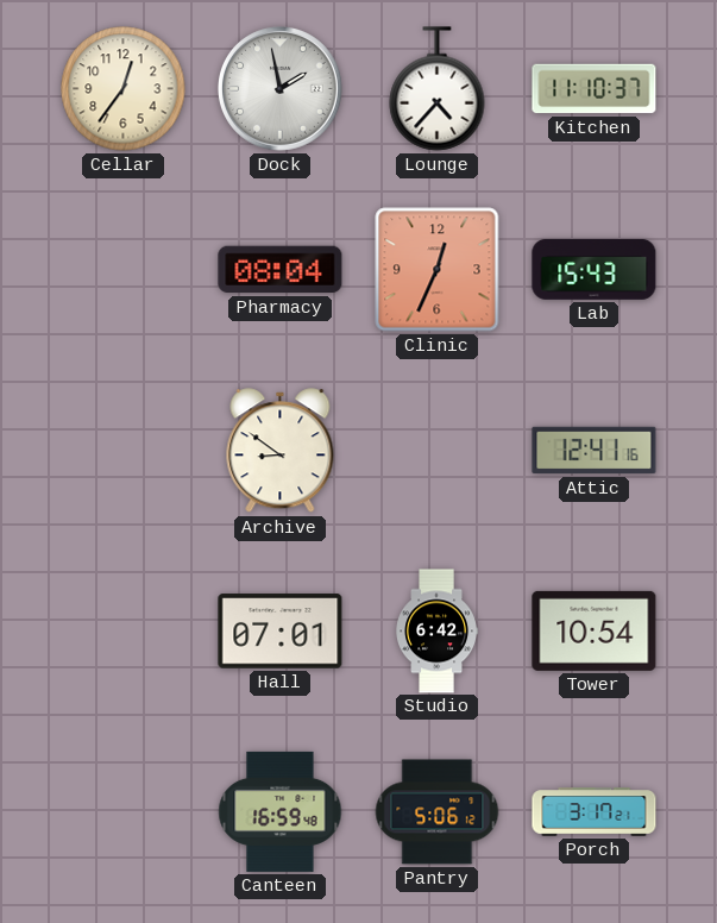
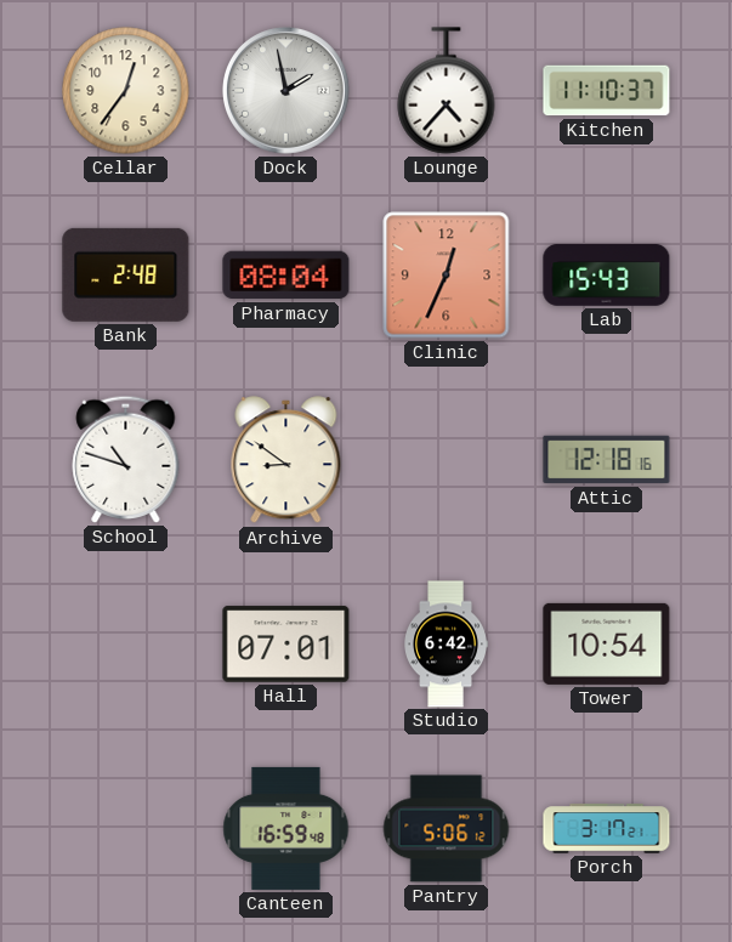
Bank: none -> 2:48 (126, 274)
School: none -> 10:48 (126, 459)
Attic: 12:41 -> 12:18 (607, 460)
